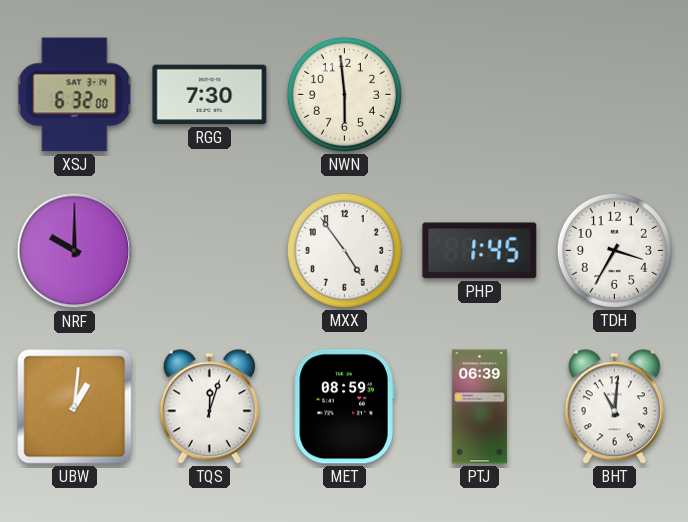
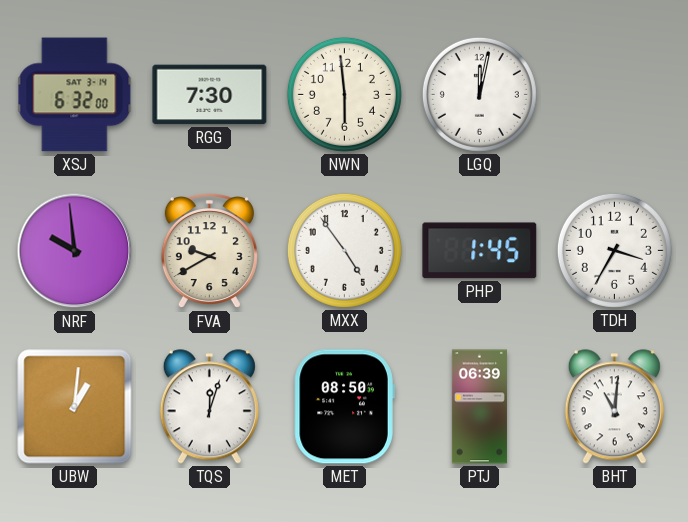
LGQ: none -> 12:02 (479, 94)
NRF: 10:00 -> 9:59 (75, 251)
FVA: none -> 9:40 (209, 251)
MET: 08:59 -> 08:50 (344, 407)
